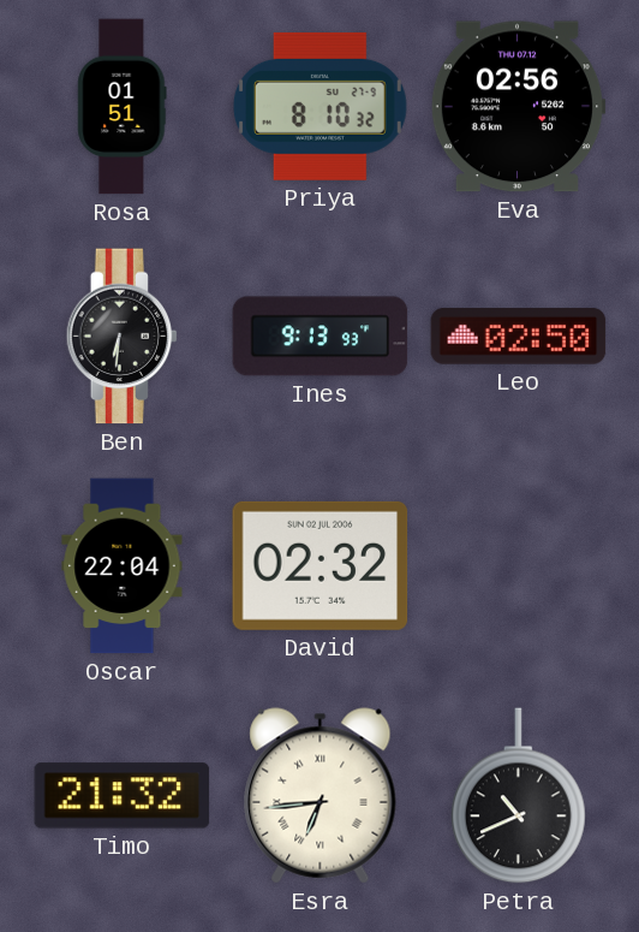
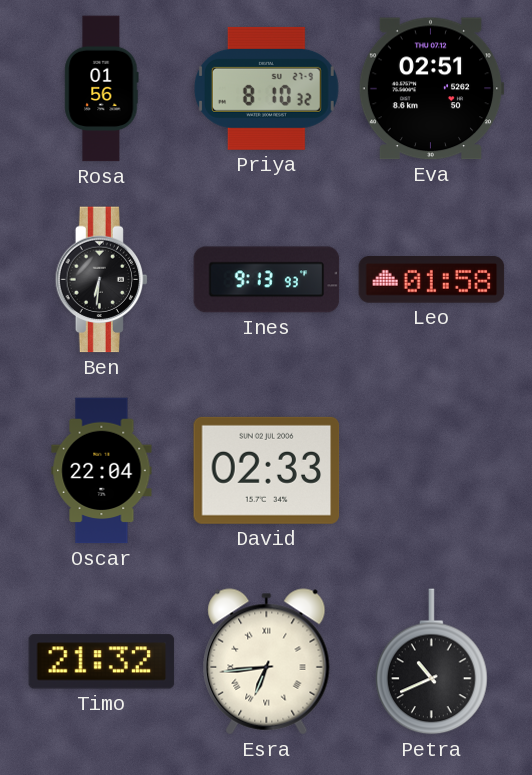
Rosa: 01:51 -> 01:56 (102, 89)
Eva: 02:56 -> 02:51 (431, 89)
Leo: 02:50 -> 01:58 (432, 280)
David: 02:32 -> 02:33 (267, 470)
